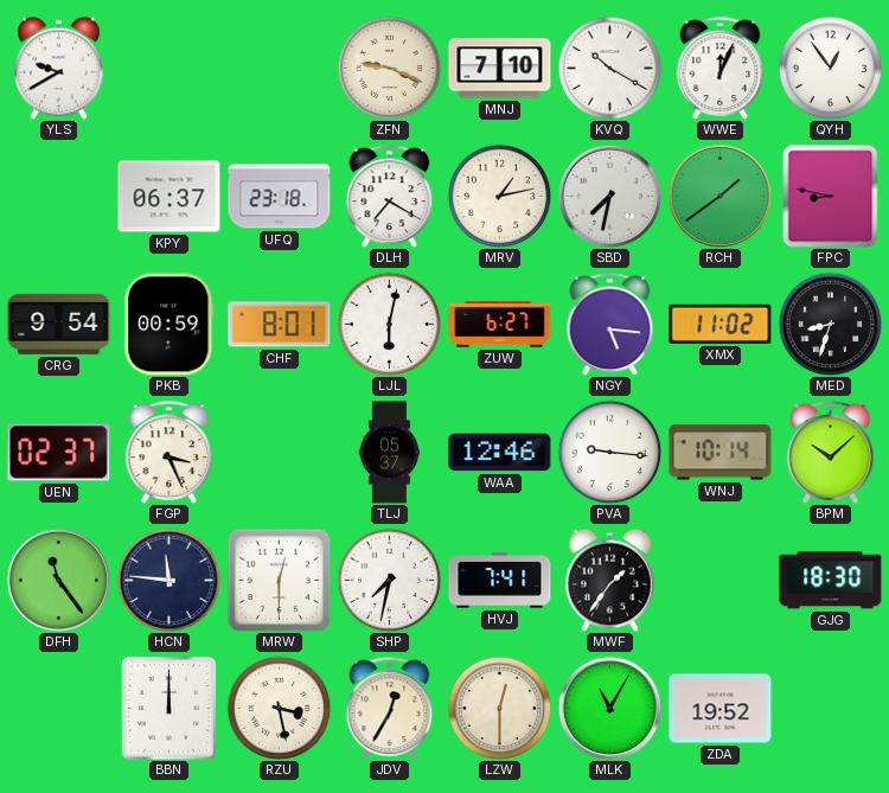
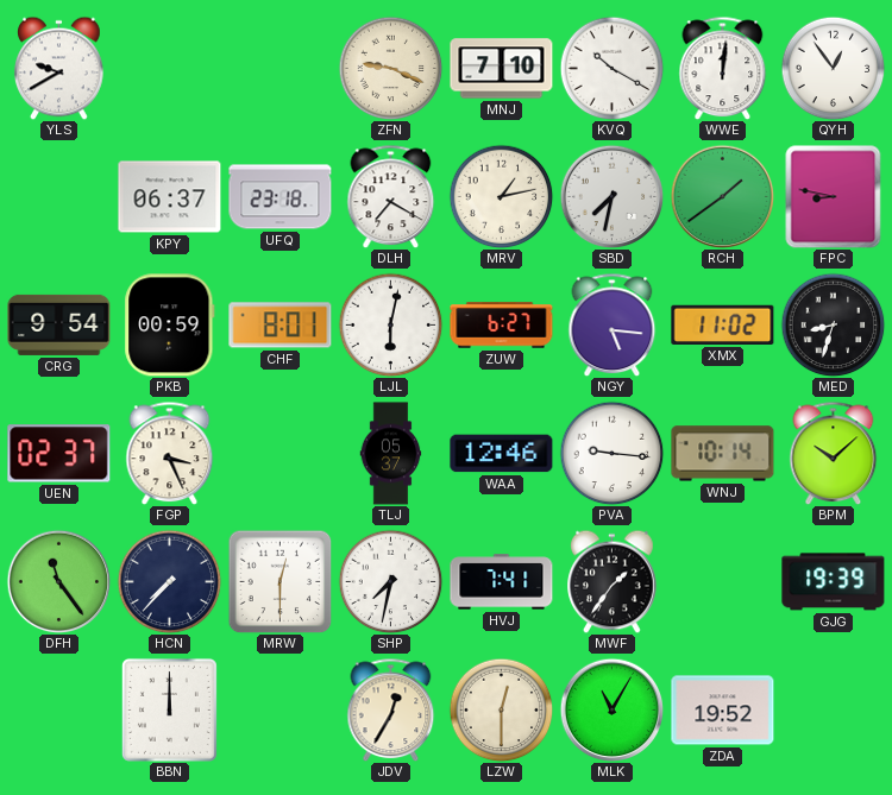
WWE: 12:04 -> 12:01 (723, 68)
HCN: 11:46 -> 7:37 (169, 581)
GJG: 18:30 -> 19:39 (834, 582)
RZU: 3:28 -> none (279, 708)
